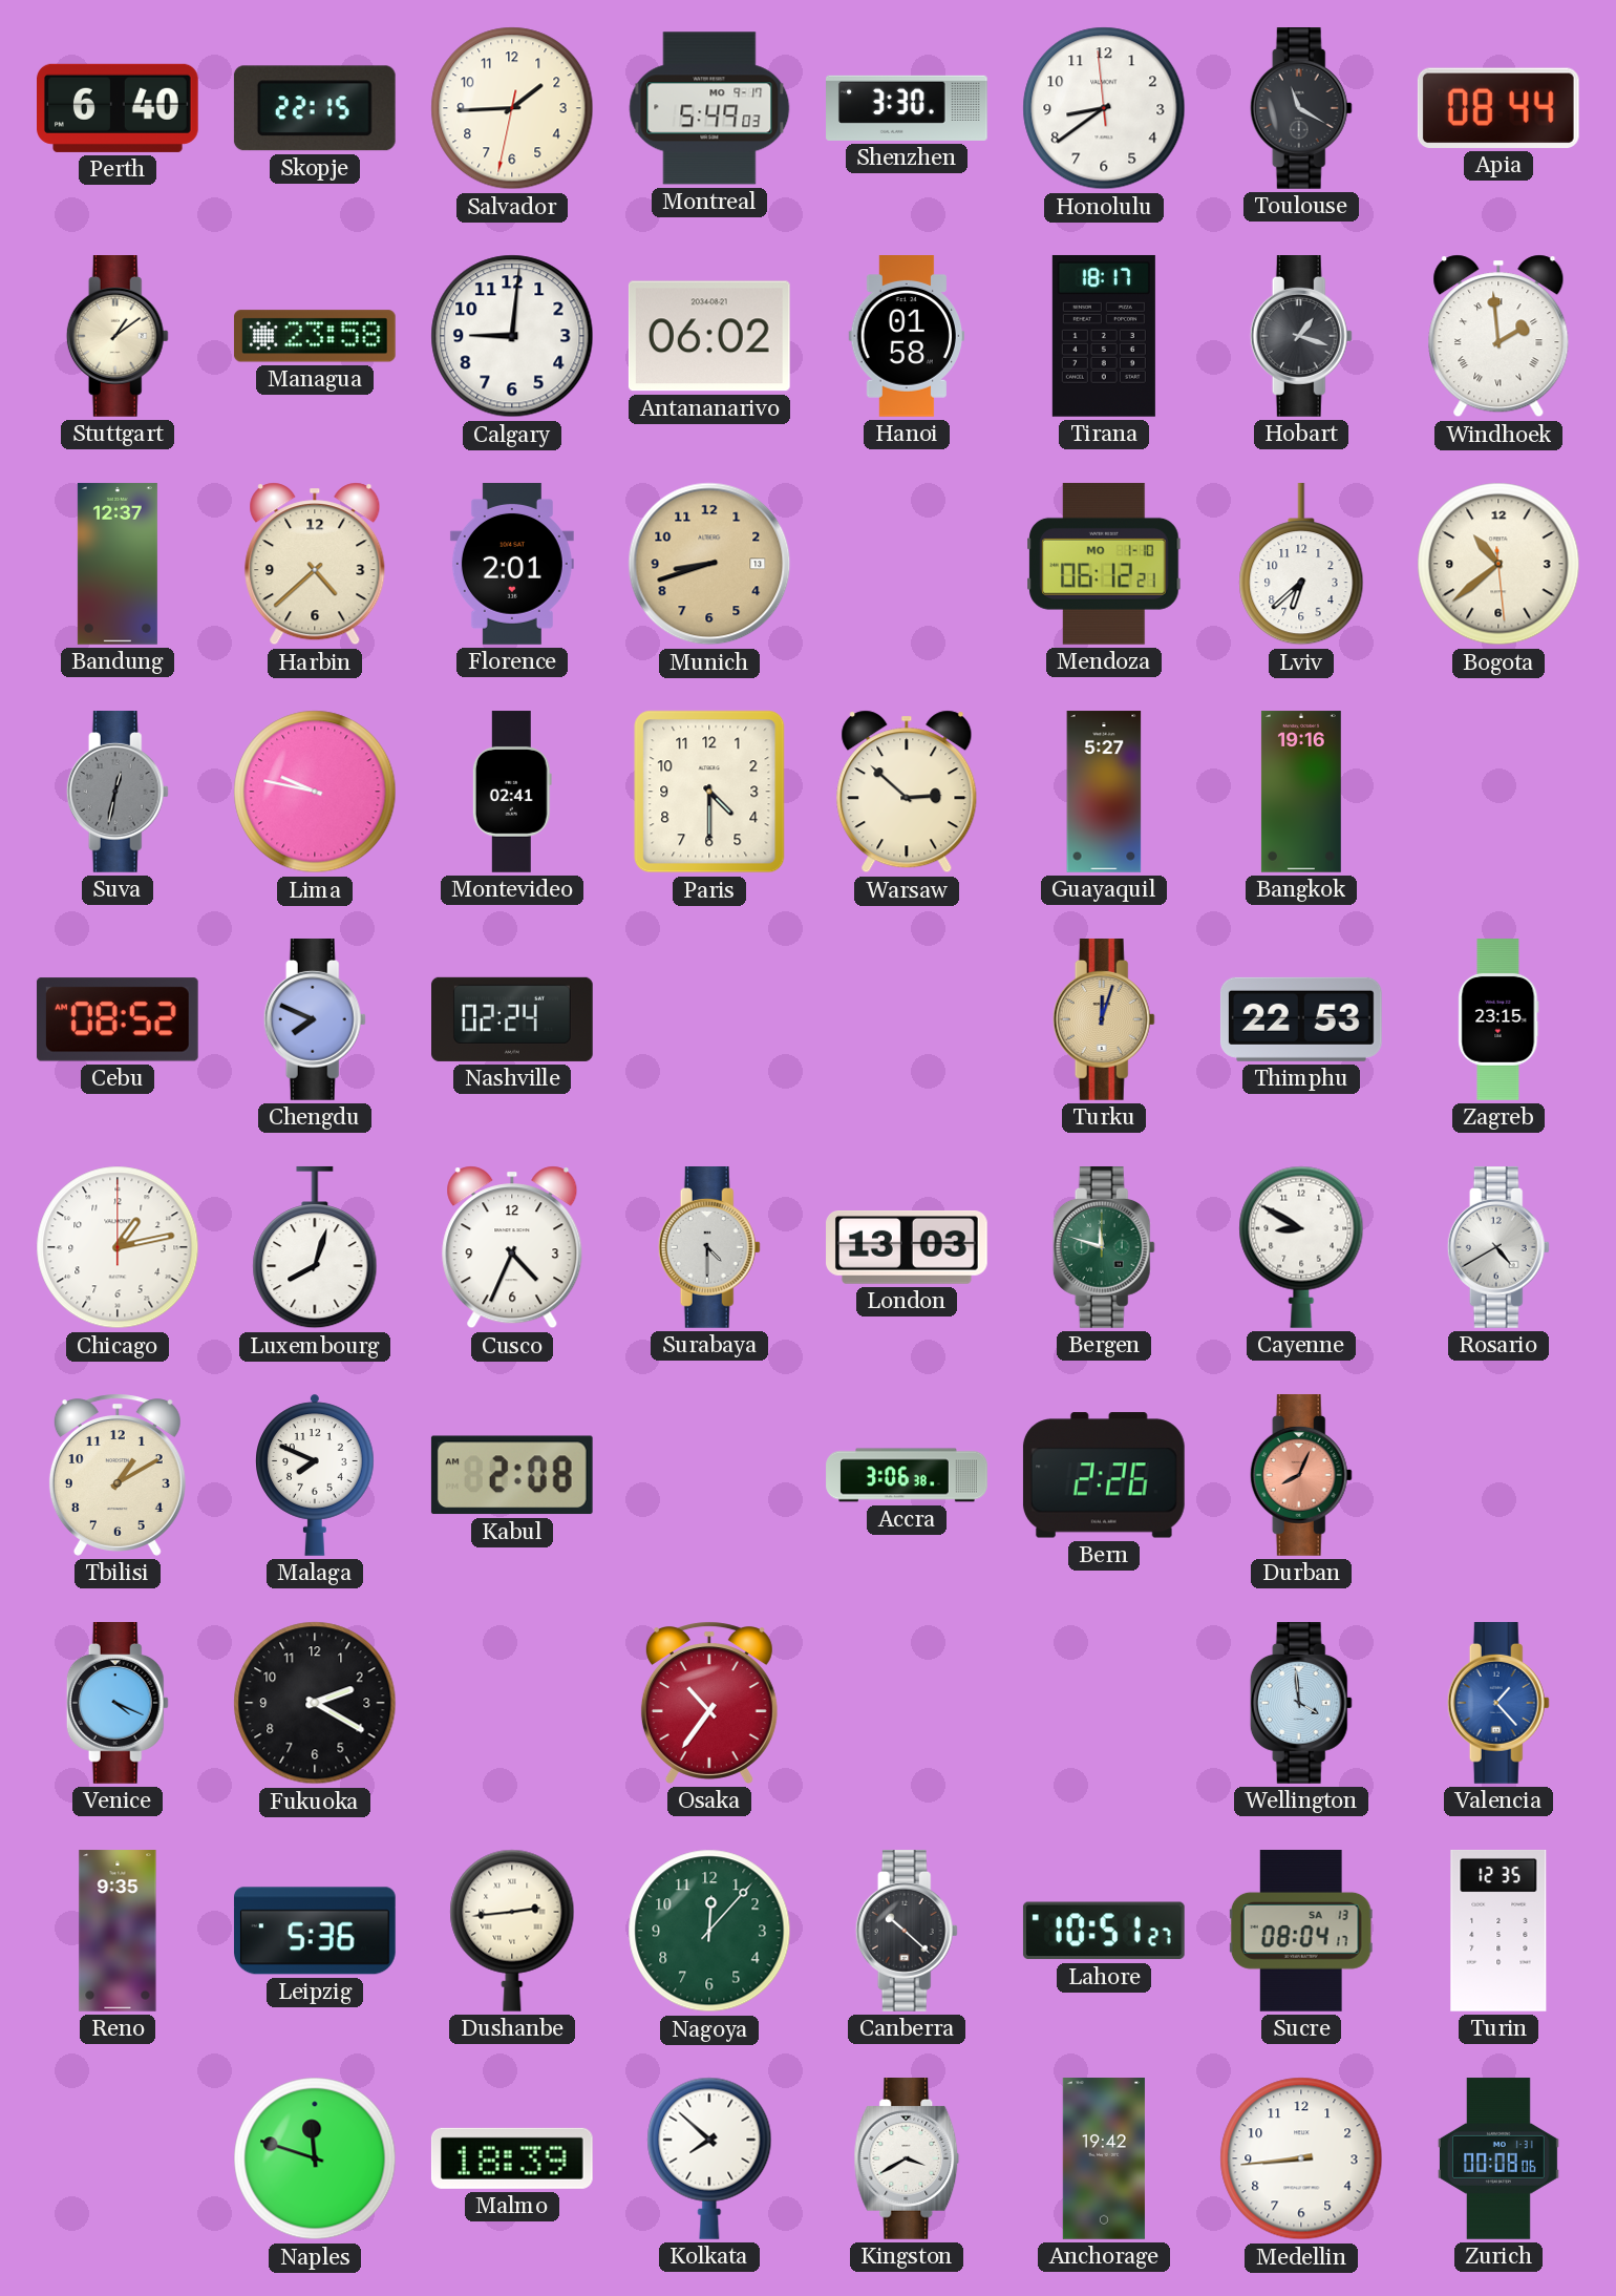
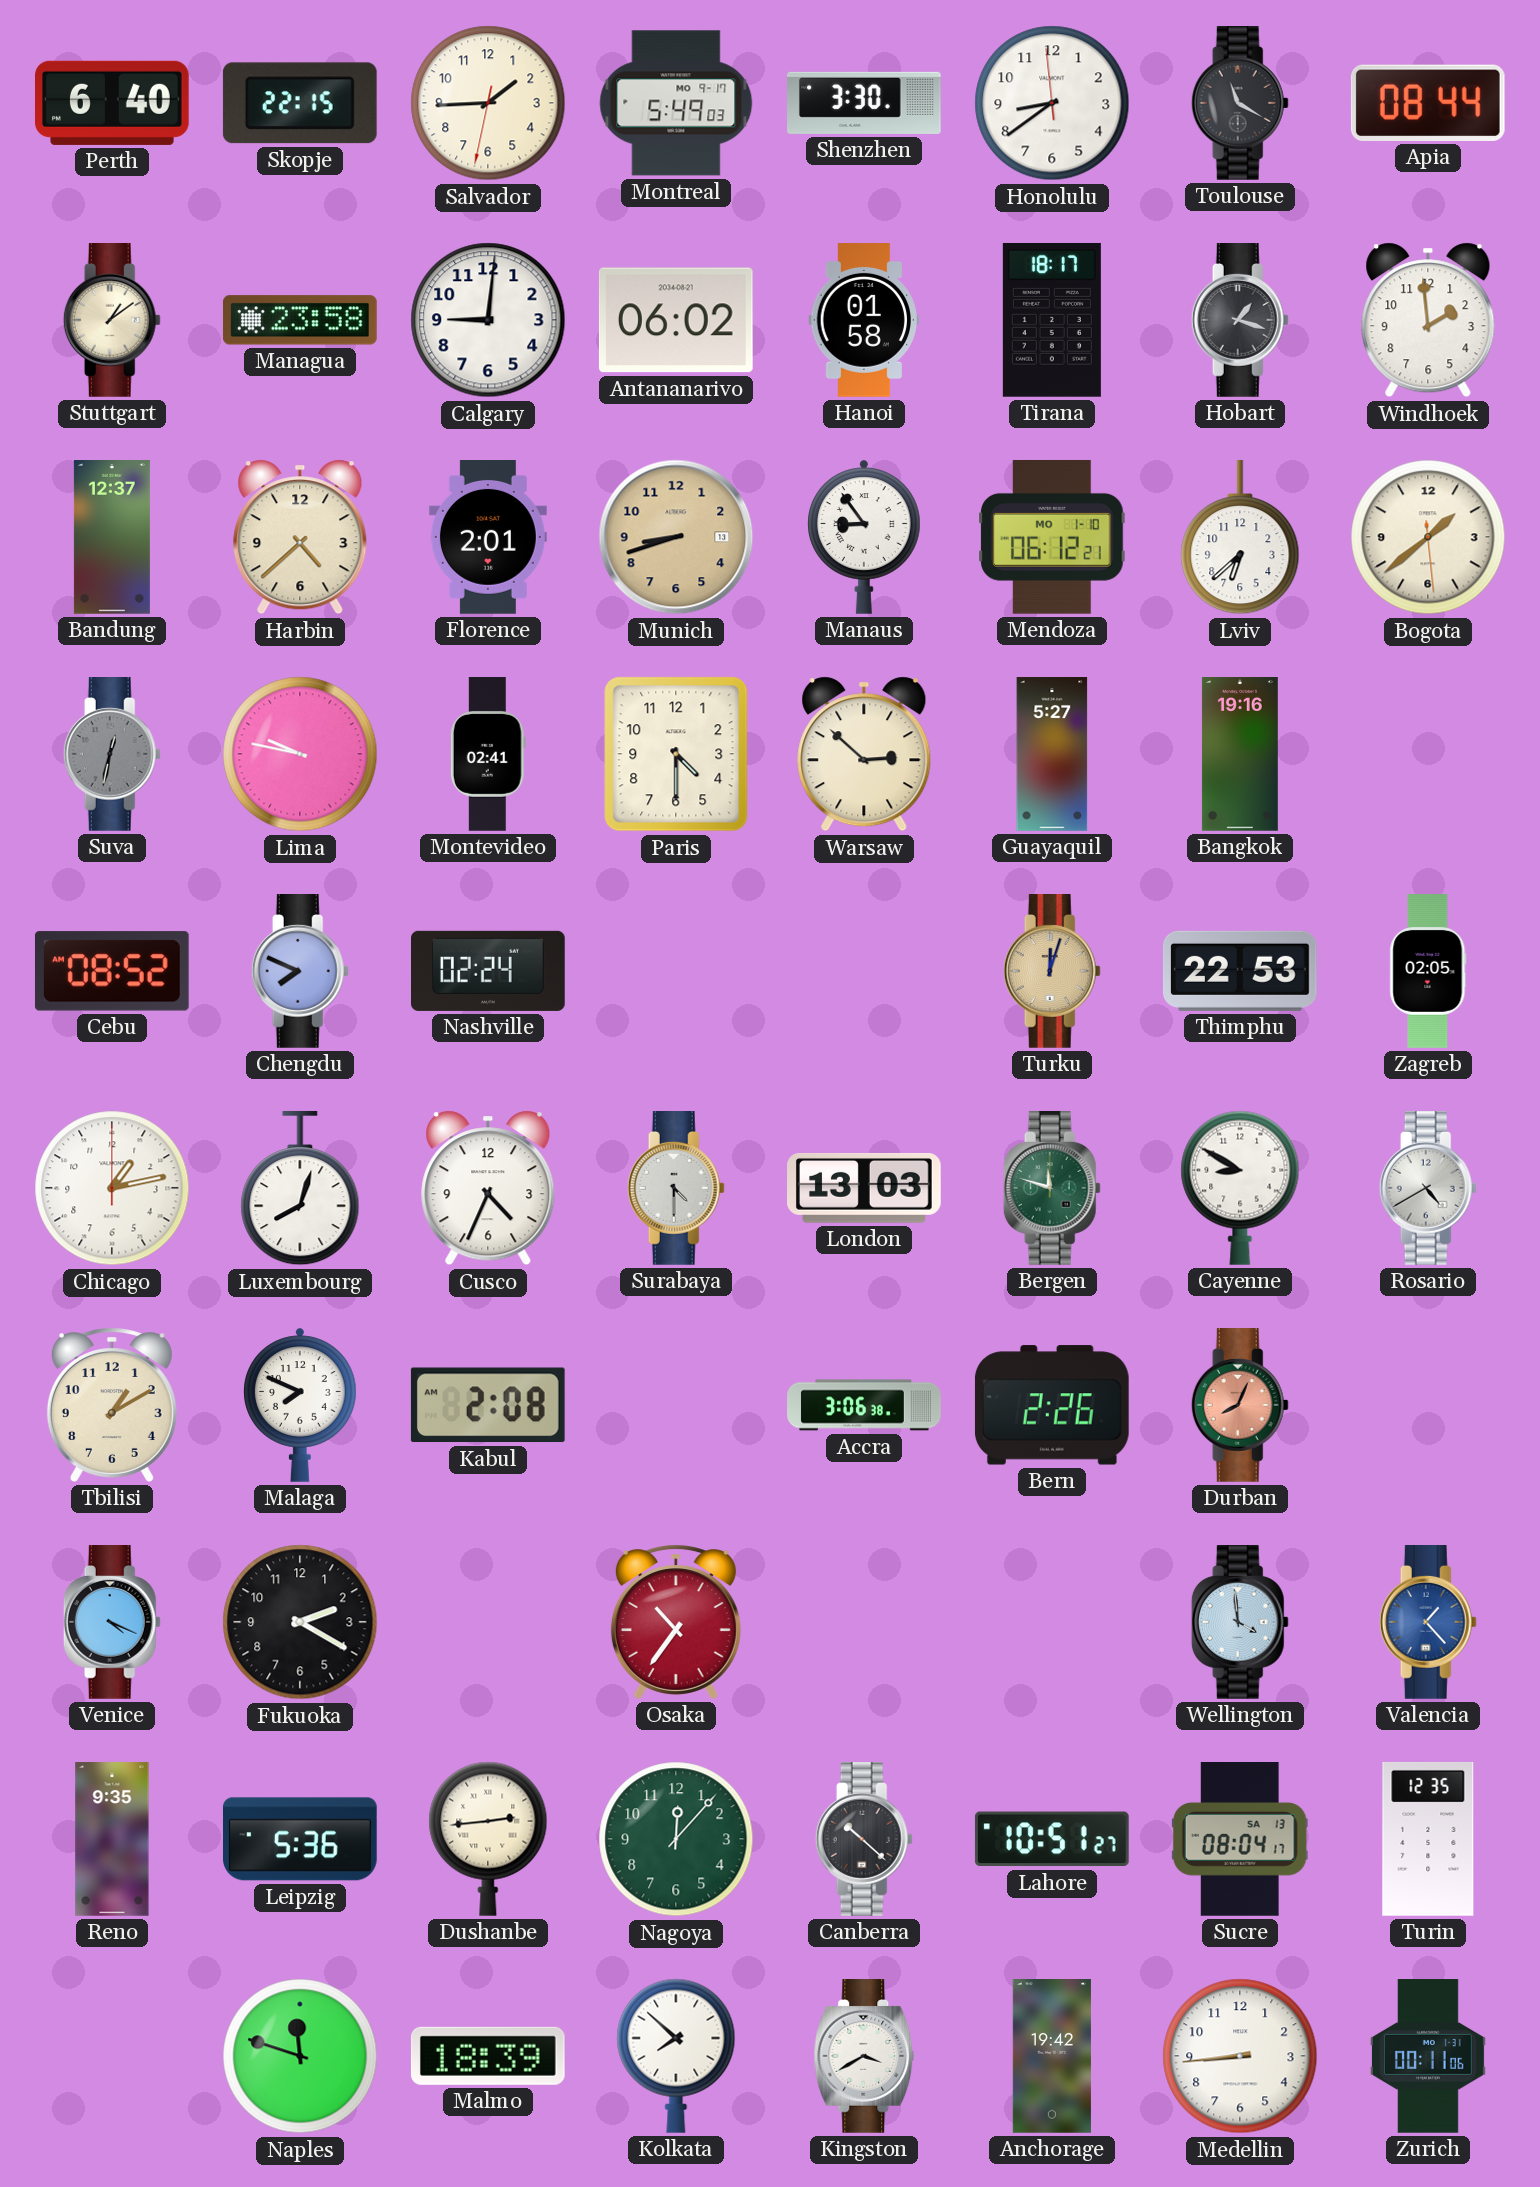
Windhoek numerals: Roman -> Arabic (1428, 320)
Manaus: none -> 8:54 (864, 537)
Bogota: 10:38 -> 1:38 (1428, 537)
Zagreb: 23:15 -> 02:05 (1428, 971)
Zurich: 00:08 -> 00:11 (1428, 2056)
